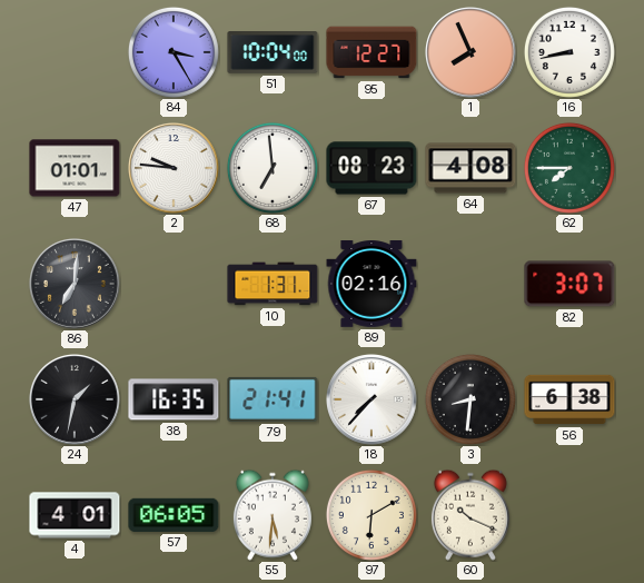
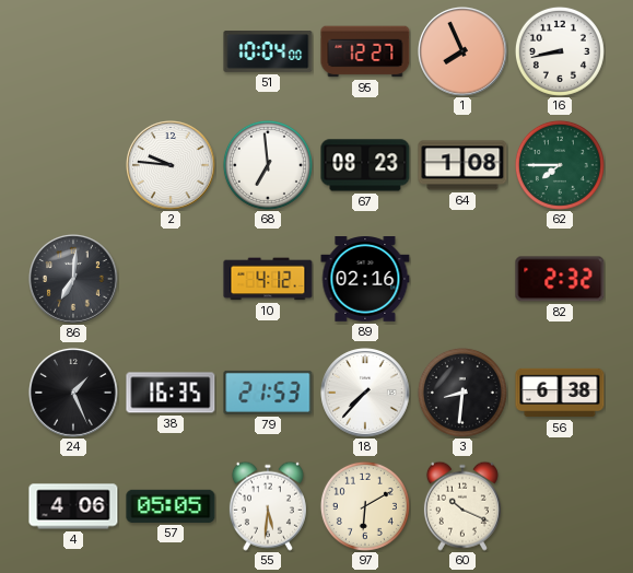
84: 3:25 -> none (174, 52)
47: 01:01 -> none (75, 168)
64: 4:08 -> 1:08 (462, 165)
10: 1:31 -> 4:12 (268, 279)
82: 3:07 -> 2:32 (560, 279)
24: 1:32 -> 1:26 (74, 394)
79: 21:41 -> 21:53 (268, 393)
4: 4:01 -> 4:06 (73, 506)
57: 06:05 -> 05:05 (171, 506)
